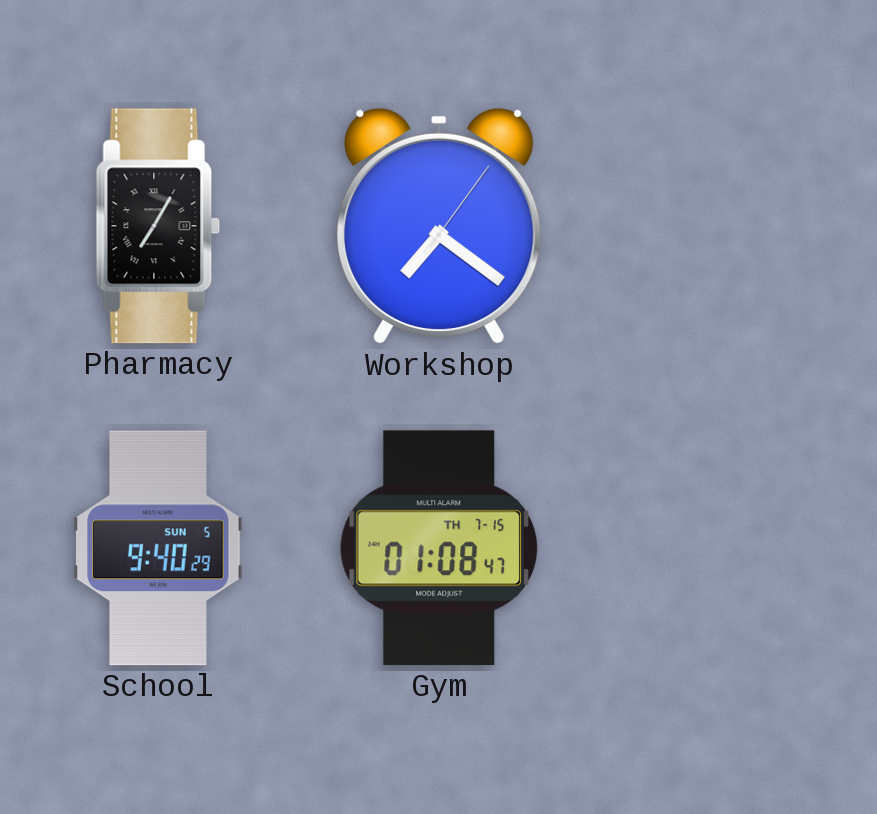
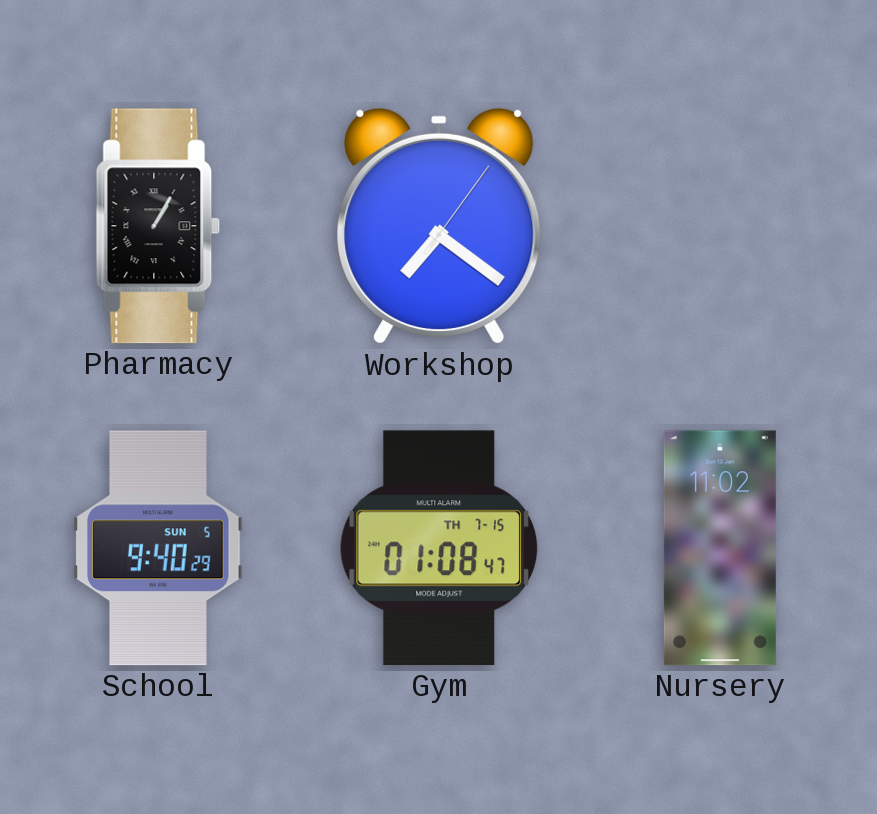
Pharmacy: 7:05 -> 1:05 (158, 226)
Nursery: none -> 11:02 (720, 548)
